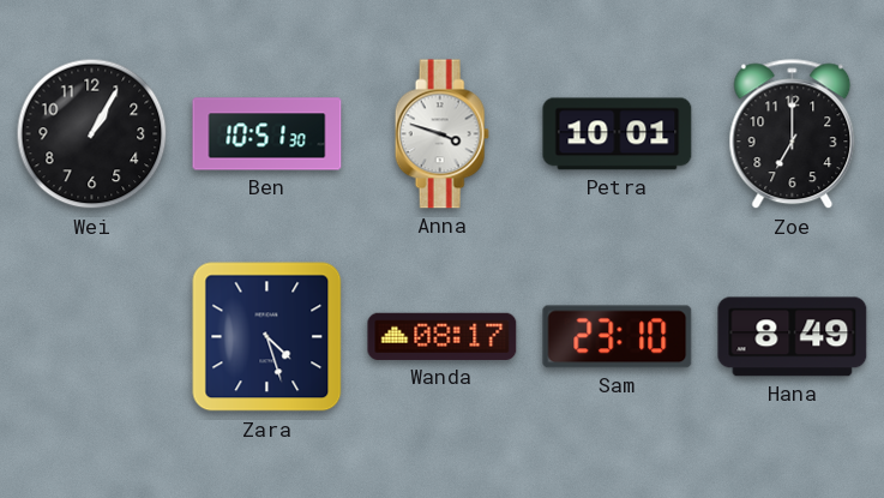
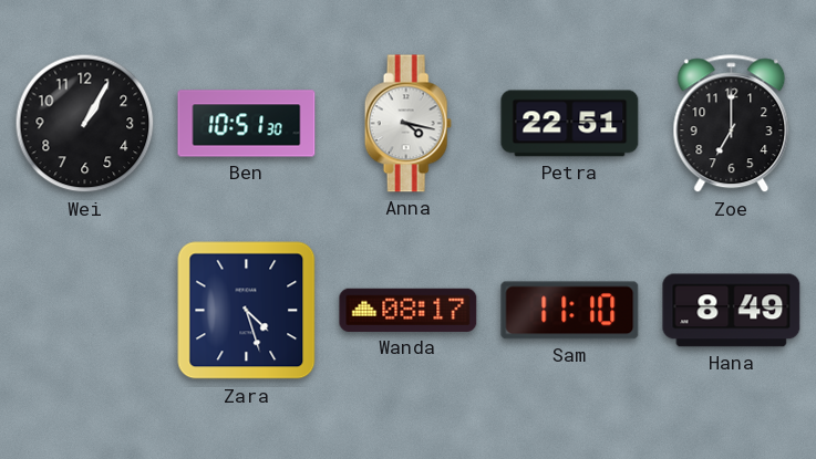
Anna: 3:48 -> 4:17 (407, 124)
Petra: 10:01 -> 22:51 (570, 124)
Sam: 23:10 -> 11:10 (570, 311)
